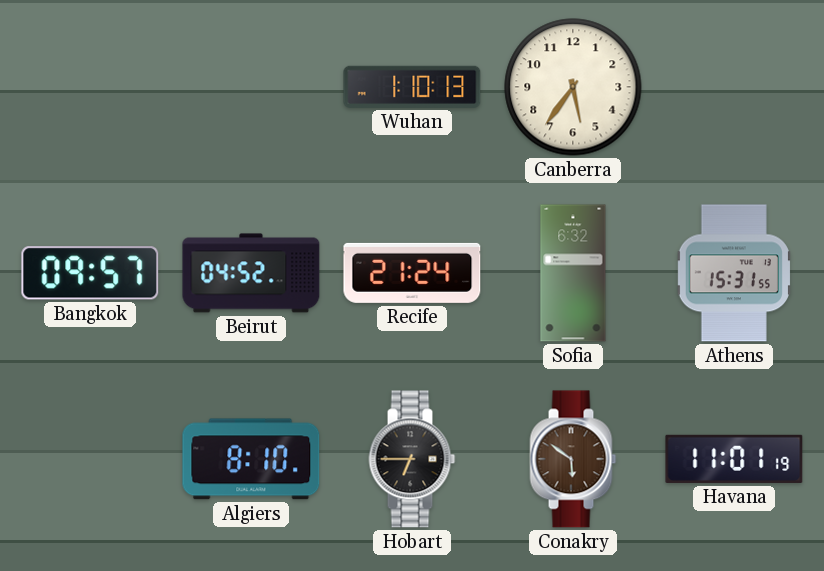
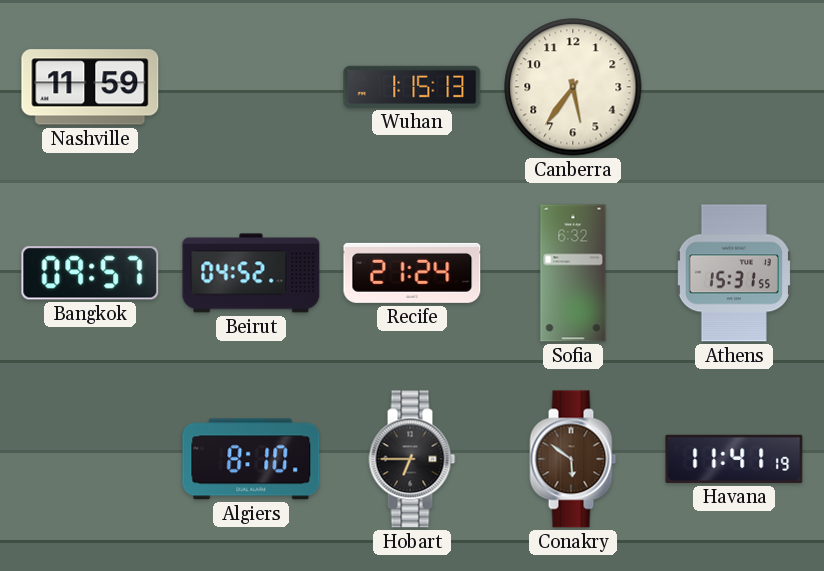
Nashville: none -> 11:59 (90, 87)
Wuhan: 1:10 -> 1:15 (412, 87)
Havana: 11:01 -> 11:41 (734, 459)
